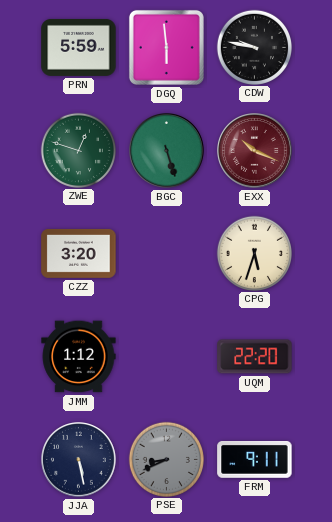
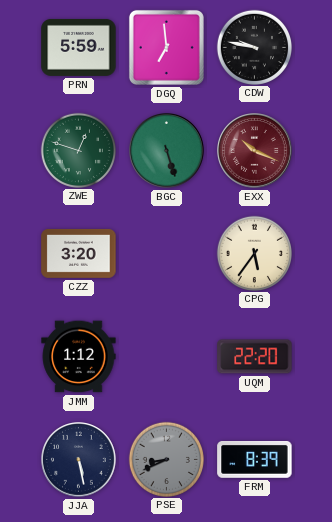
DGQ: 5:59 -> 6:59 (166, 47)
CPG: 5:33 -> 5:36 (254, 253)
FRM: 9:11 -> 8:39 (255, 459)
